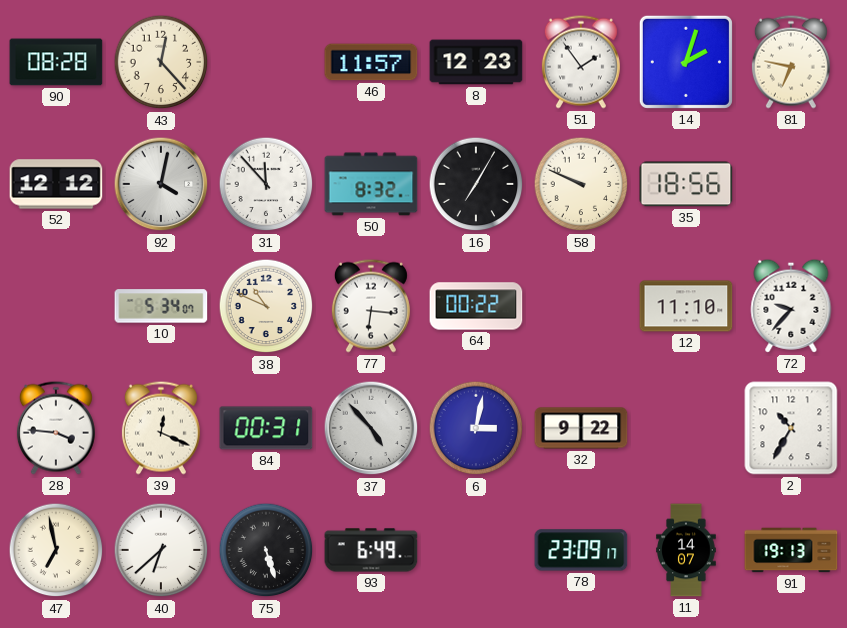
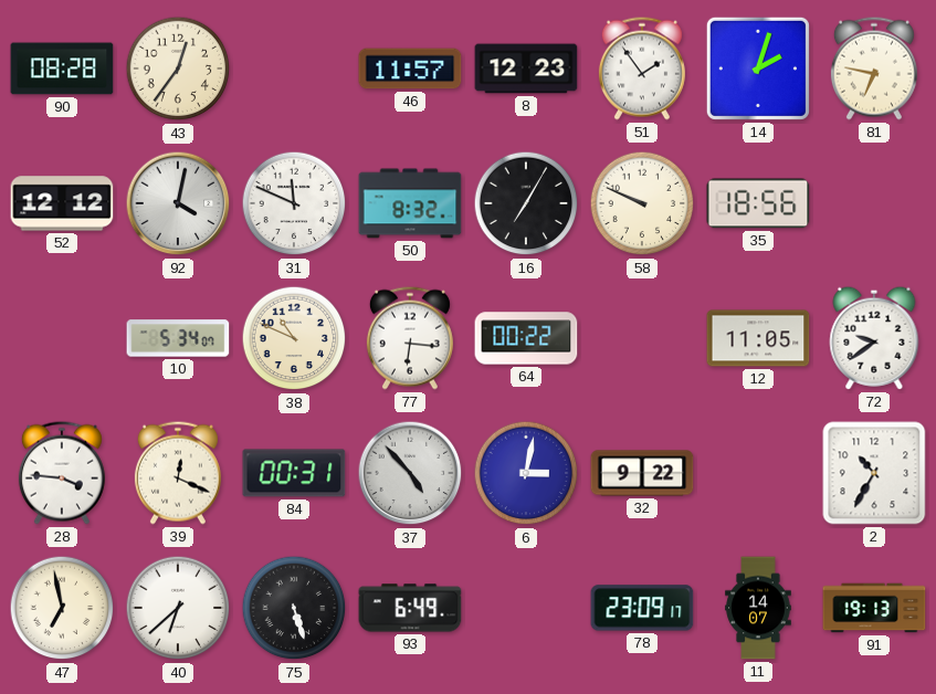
43: 12:23 -> 12:36 (178, 69)
31: 11:53 -> 11:49 (294, 203)
12: 11:10 -> 11:05 (758, 338)
72: 9:37 -> 9:39 (874, 338)
